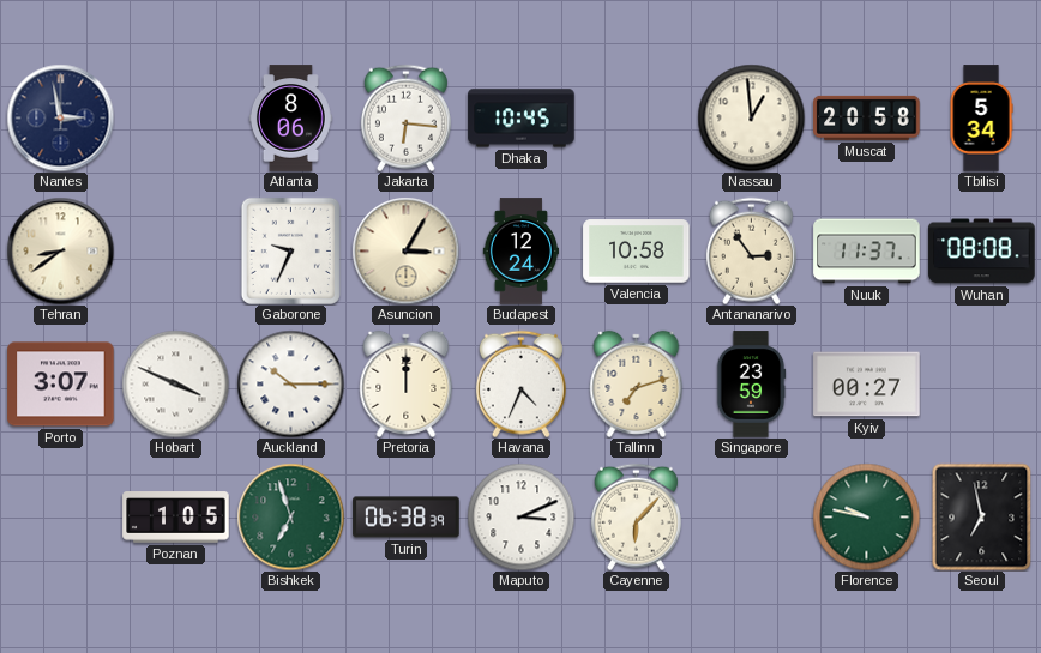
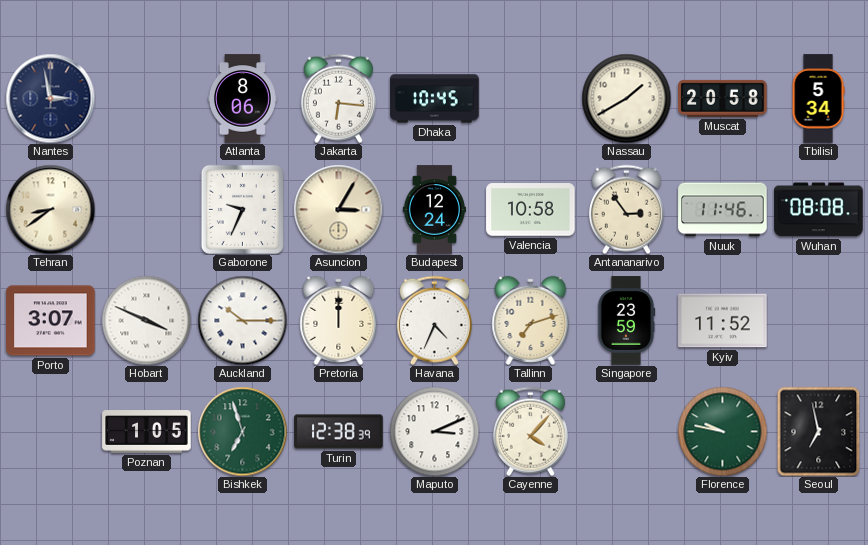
Nassau: 12:59 -> 1:40 (626, 98)
Nuuk: 11:37 -> 11:46 (723, 210)
Kyiv: 00:27 -> 11:52 (723, 321)
Turin: 06:38 -> 12:38 (339, 432)
Cayenne: 6:07 -> 4:07 (530, 431)
